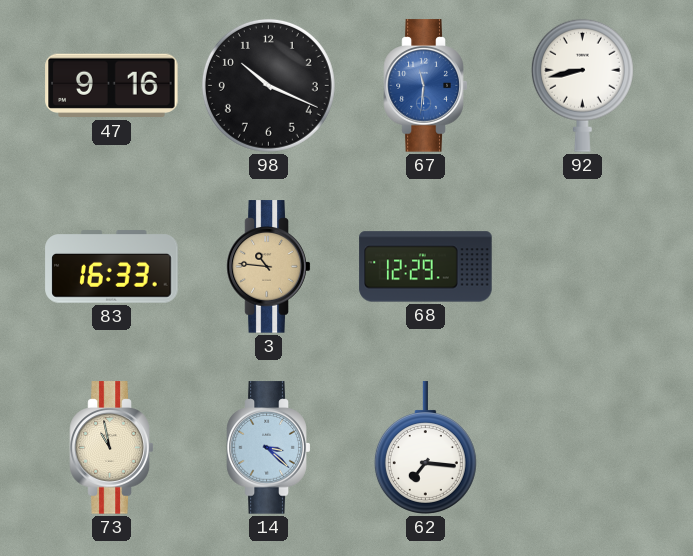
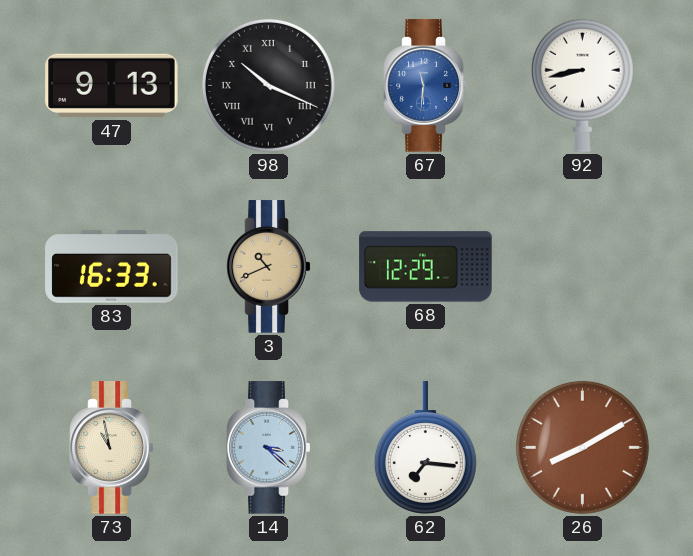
47: 9:16 -> 9:13 (112, 86)
98 numerals: Arabic -> Roman (268, 85)
3: 10:46 -> 10:41 (269, 267)
26: none -> 8:10 (582, 447)
